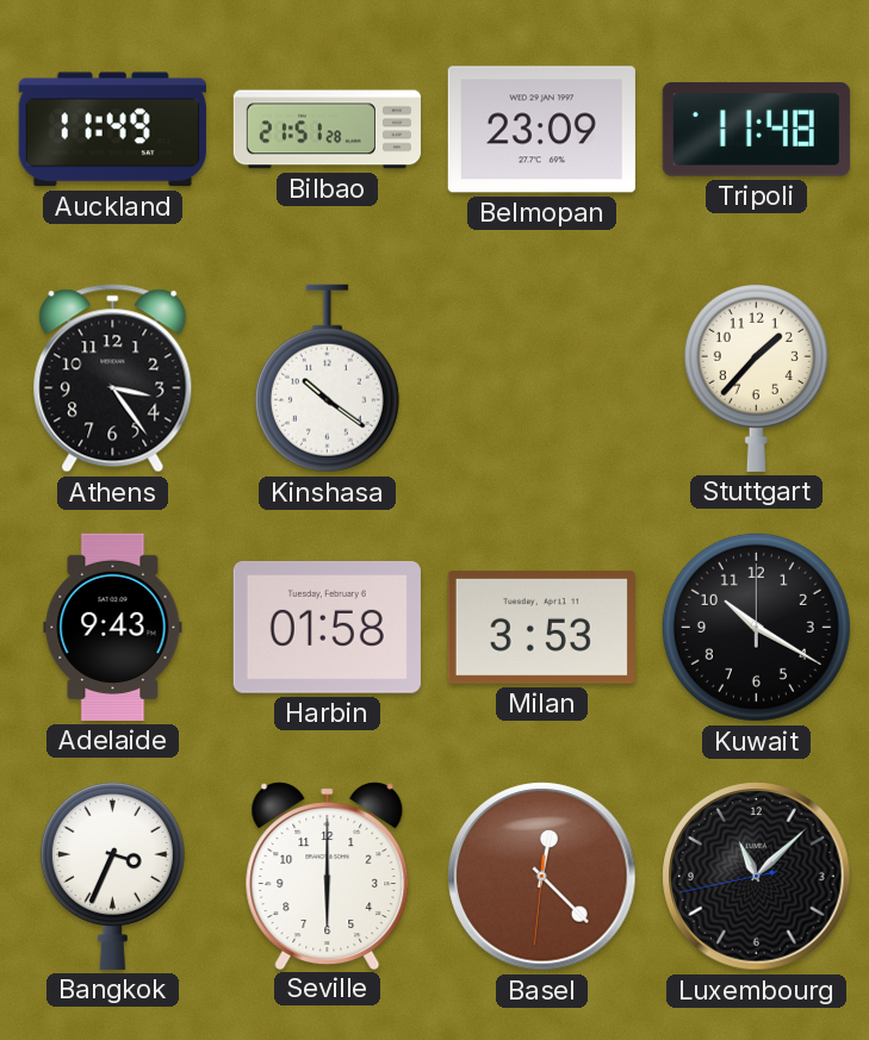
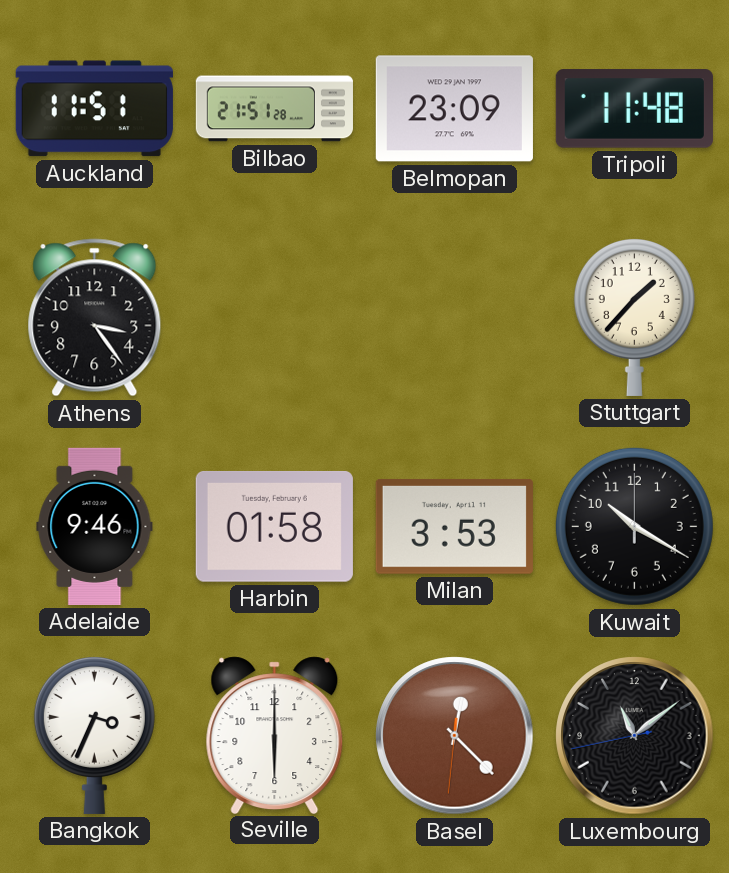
Auckland: 11:49 -> 11:51 (94, 109)
Kinshasa: 10:21 -> none (327, 379)
Adelaide: 9:43 -> 9:46 (95, 526)
Luxembourg: 11:07 -> 11:08 (635, 736)
